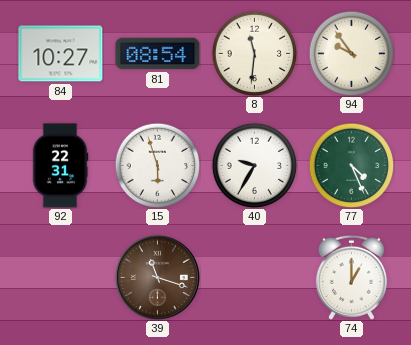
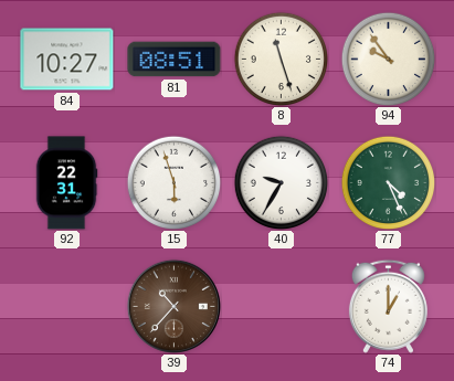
81: 08:54 -> 08:51 (175, 60)
8: 11:31 -> 11:27 (281, 59)
39: 11:18 -> 10:37 (173, 306)
